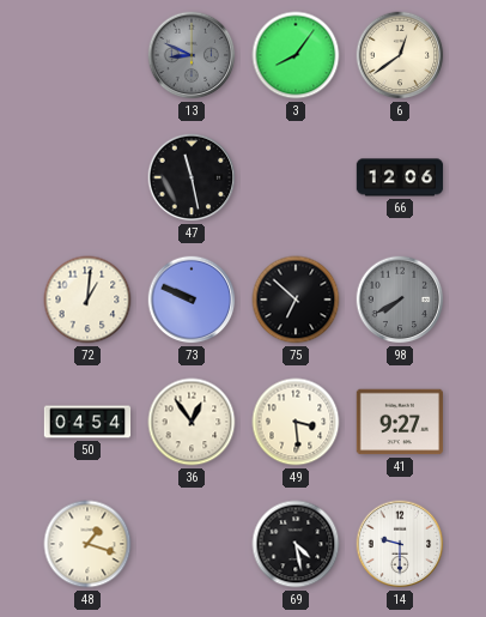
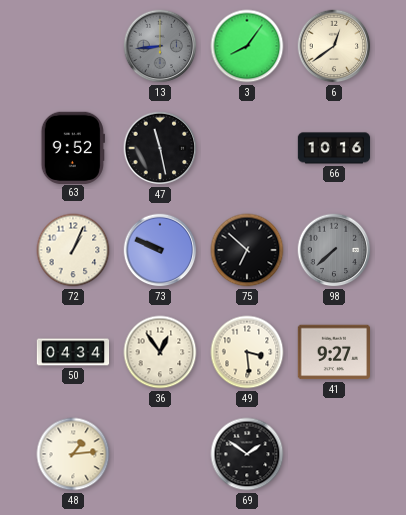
13: 8:49 -> 8:44 (160, 46)
63: none -> 9:52 (73, 147)
66: 12:06 -> 10:16 (334, 148)
72: 1:01 -> 1:04 (73, 250)
98: 7:40 -> 7:38 (334, 250)
50: 04:54 -> 04:34 (73, 352)
48: 1:18 -> 1:14 (73, 454)
69: 4:28 -> 1:51 (247, 454)
14: 9:30 -> none (400, 544)
